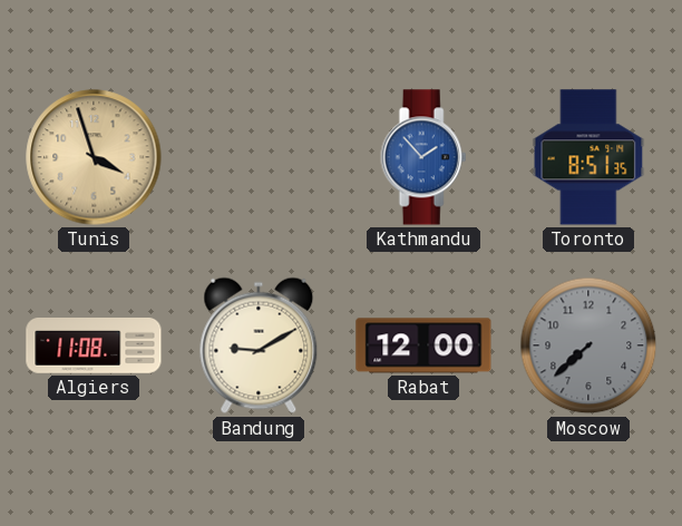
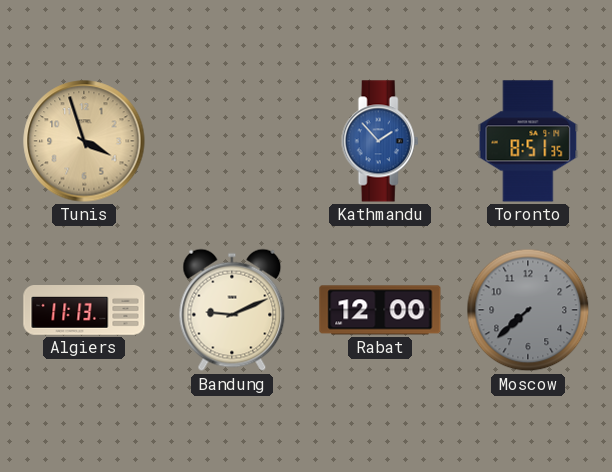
Algiers: 11:08 -> 11:13 (84, 311)
Bandung: 9:10 -> 9:11 (232, 310)
